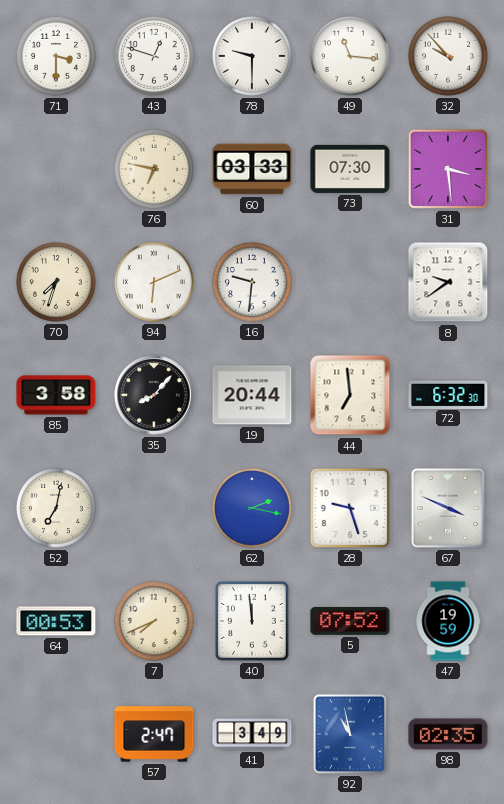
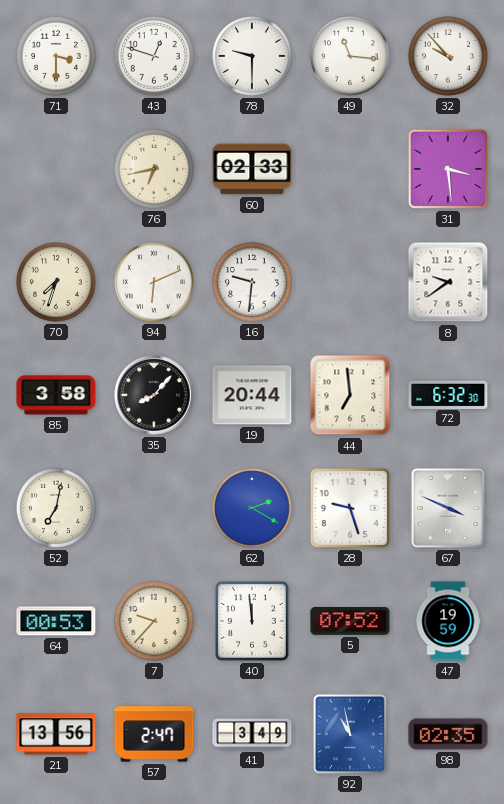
76: 6:47 -> 6:43 (154, 169)
60: 03:33 -> 02:33 (252, 169)
73: 07:30 -> none (350, 169)
62: 2:17 -> 2:20 (252, 508)
7: 7:41 -> 9:37 (154, 621)
21: none -> 13:56 (56, 734)
